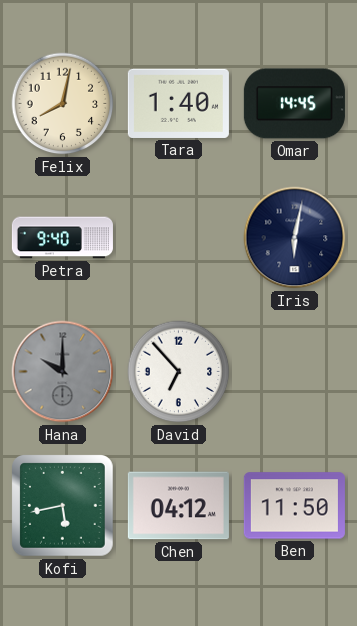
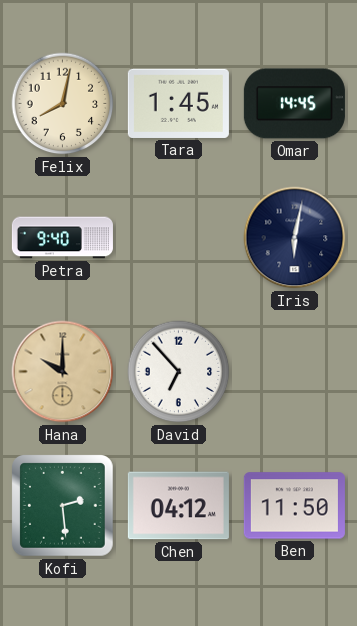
Tara: 1:40 -> 1:45 (178, 103)
Hana dial: grey -> champagne (63, 372)
Kofi: 5:43 -> 2:29 (63, 506)
